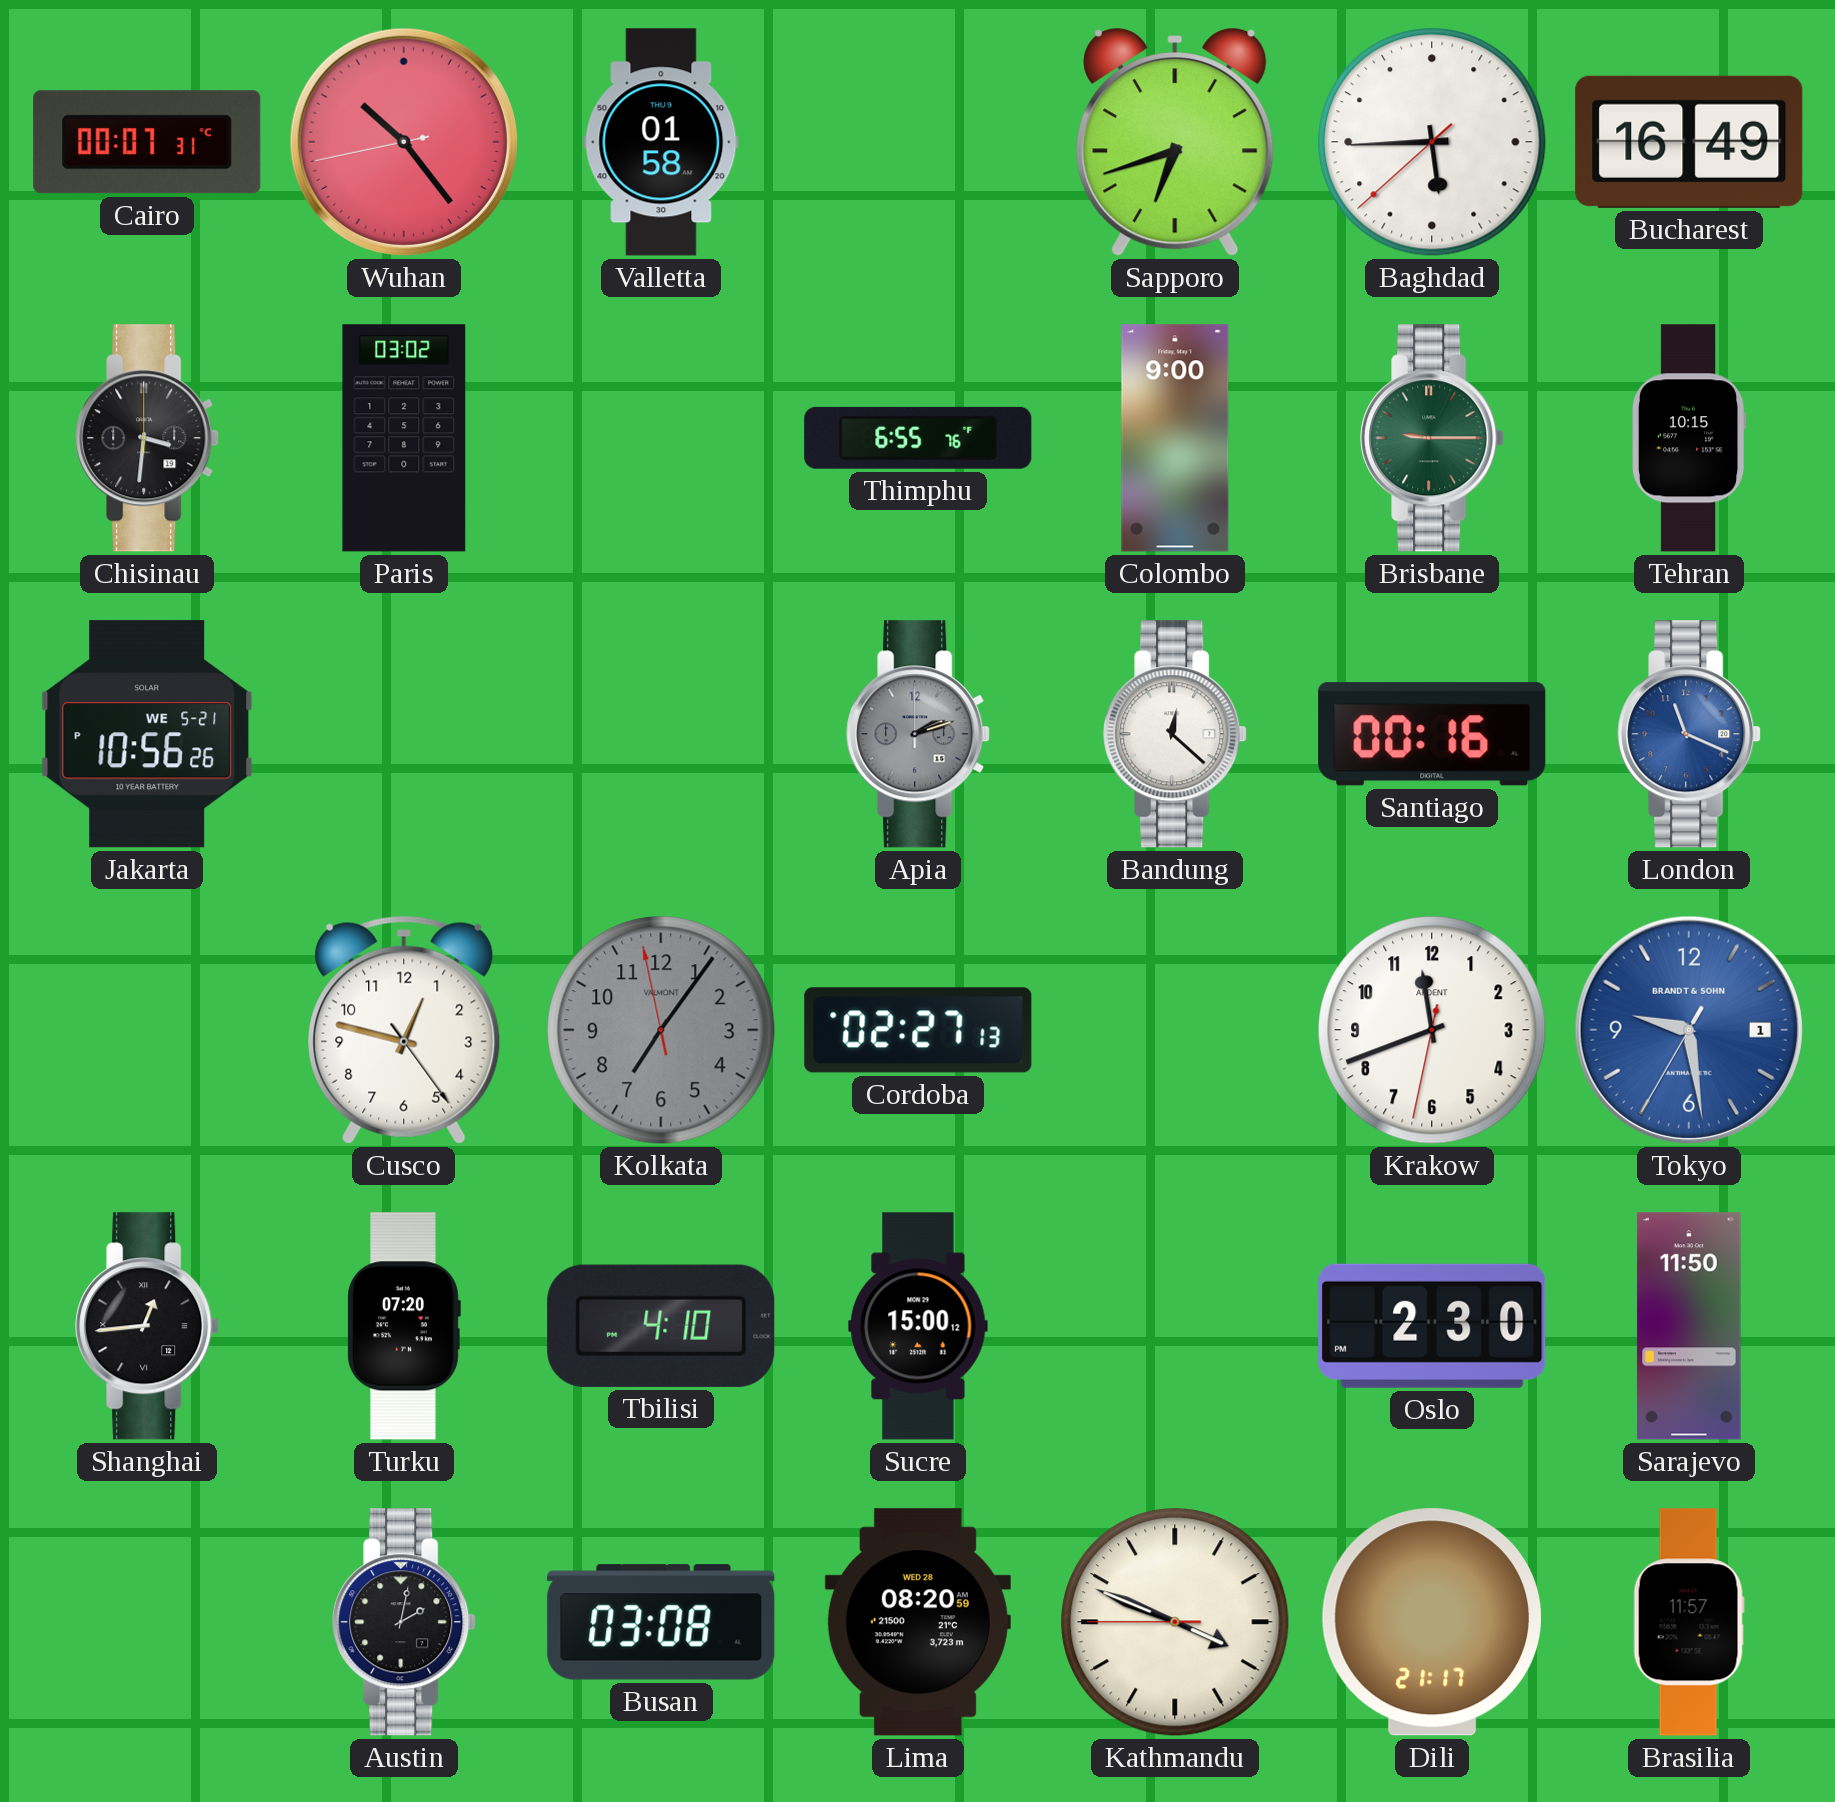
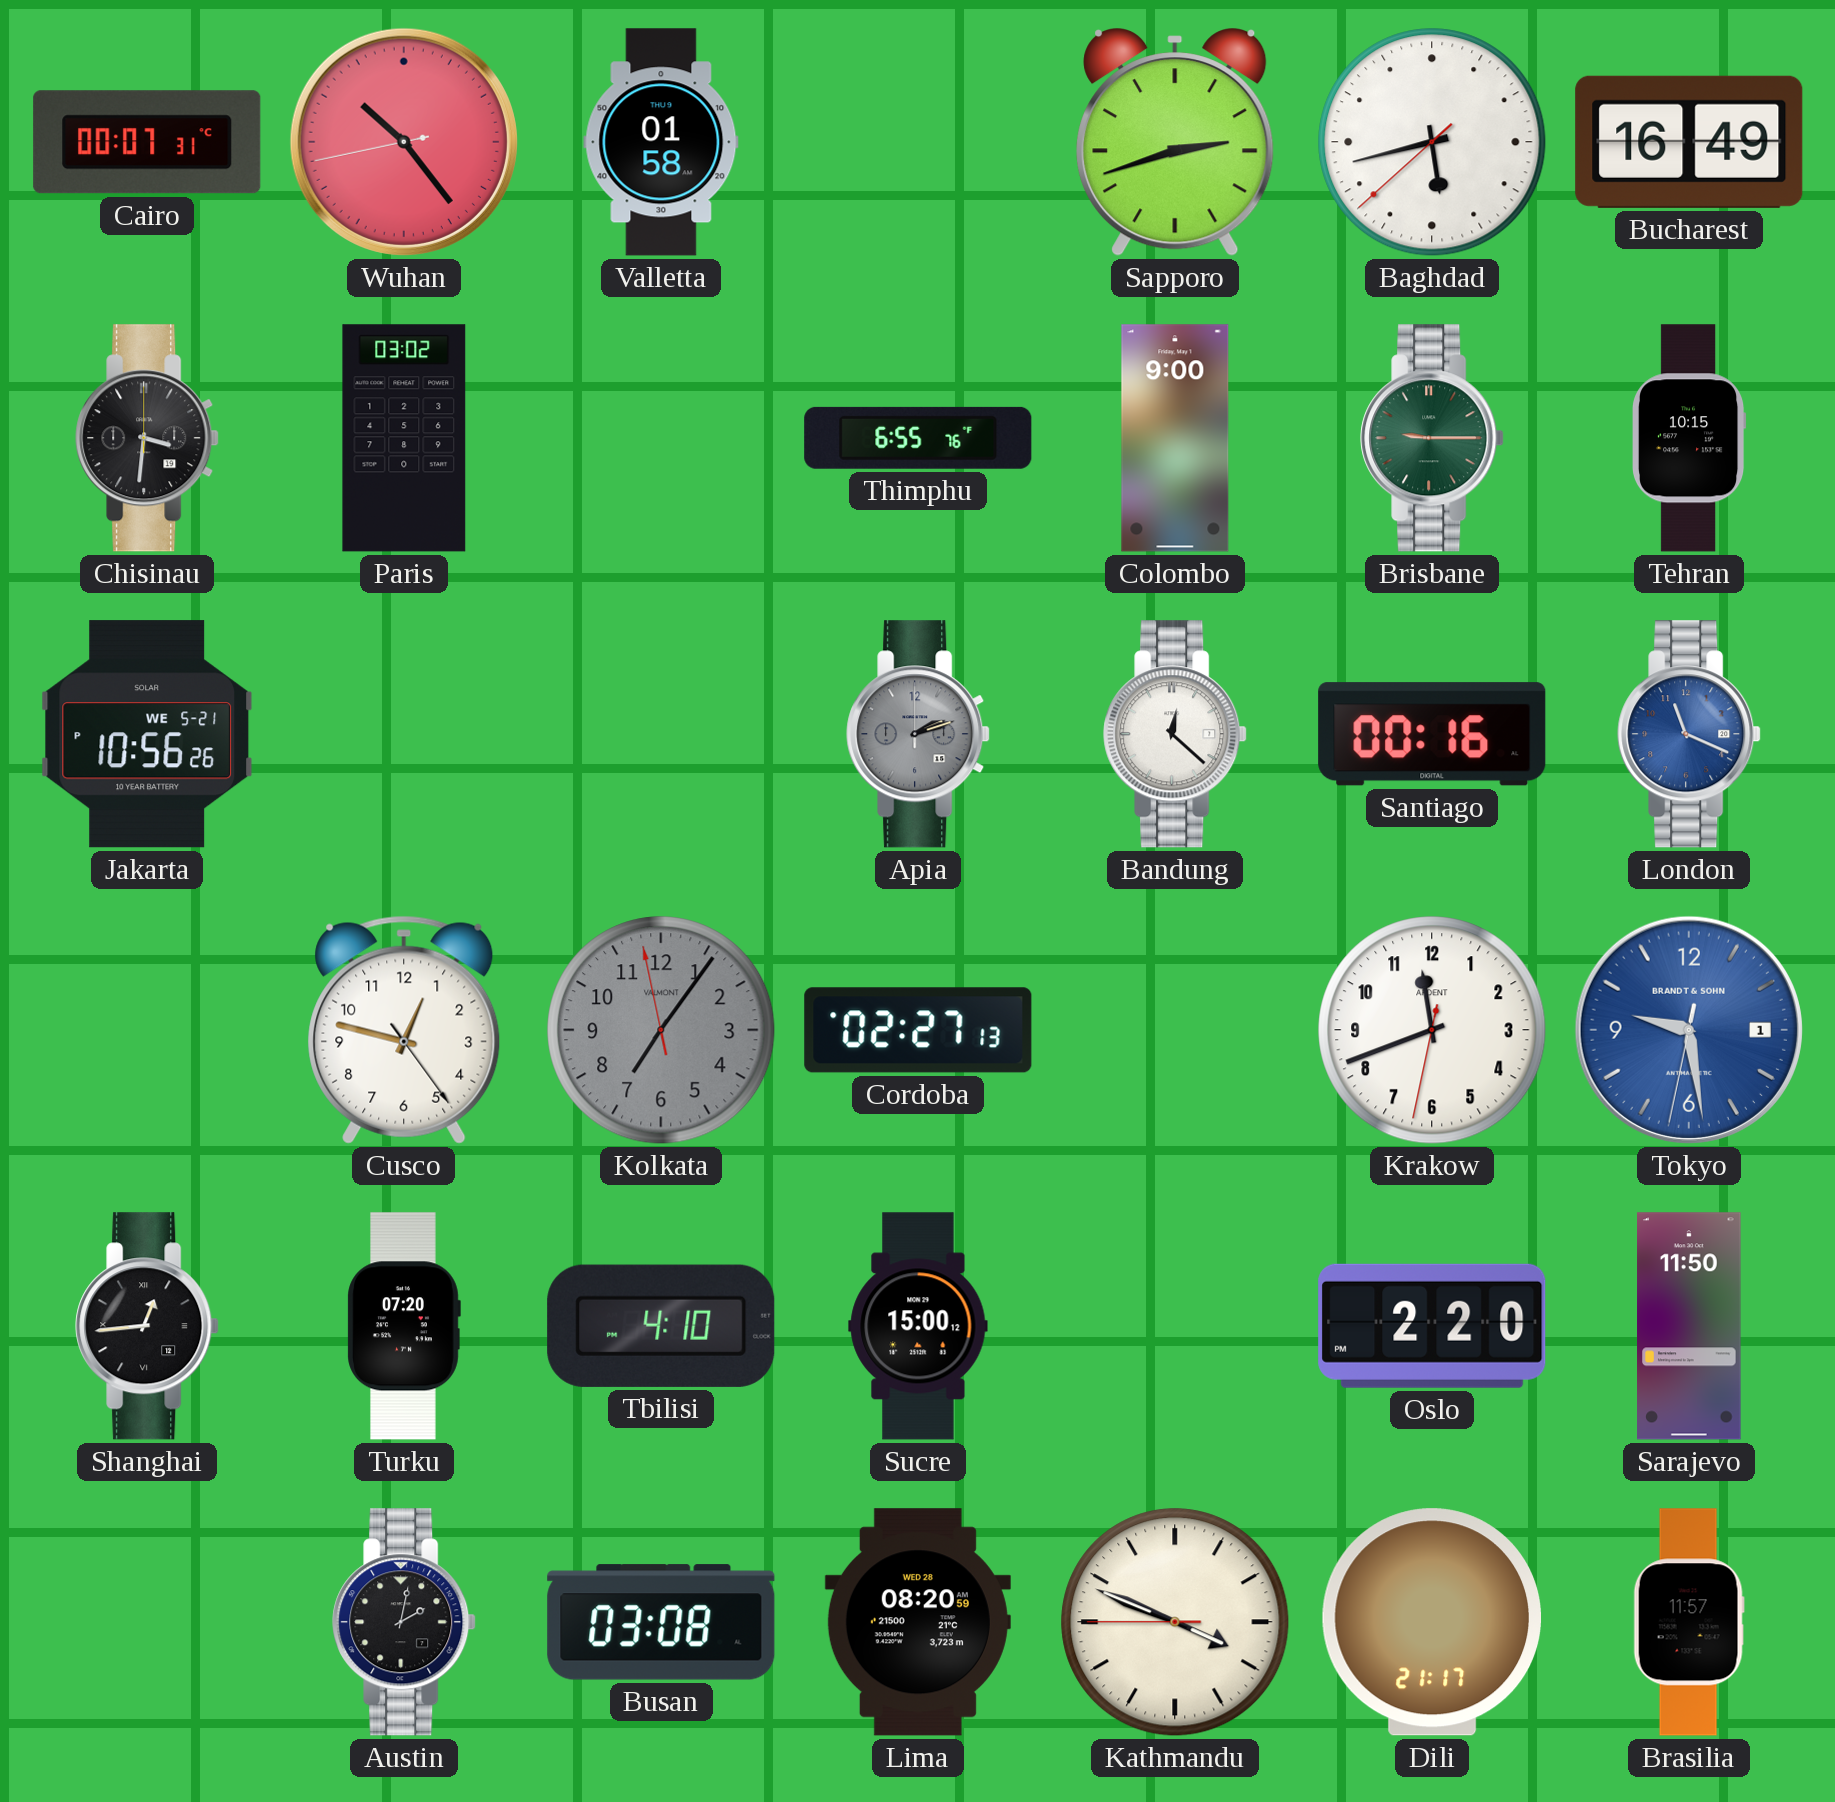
Sapporo: 6:42 -> 2:42 (1175, 142)
Baghdad: 5:44 -> 5:42 (1432, 142)
Tokyo: 9:28:35 -> 9:28:32 (1689, 1030)
Oslo: 2:30 -> 2:20 (1432, 1326)
